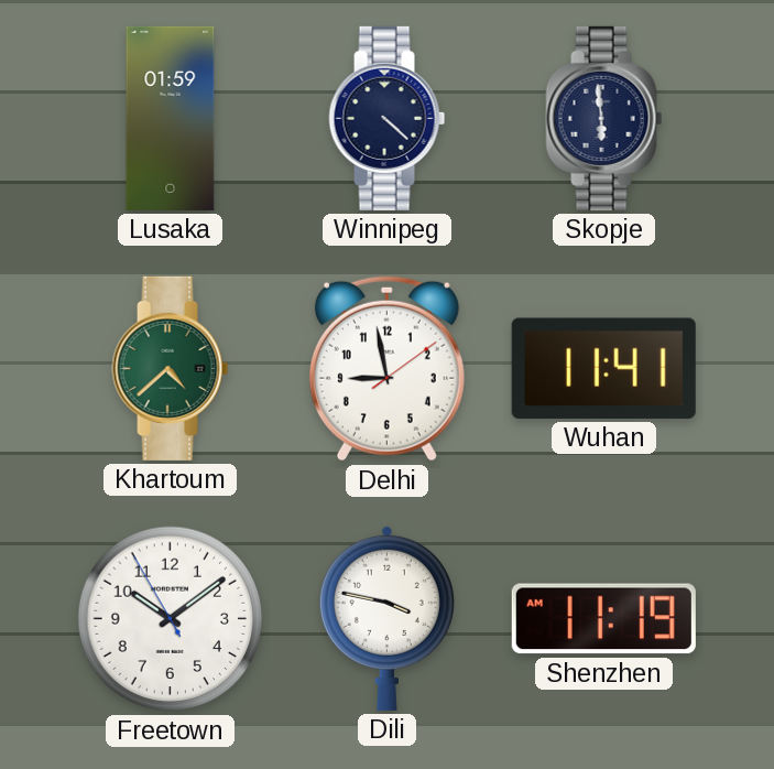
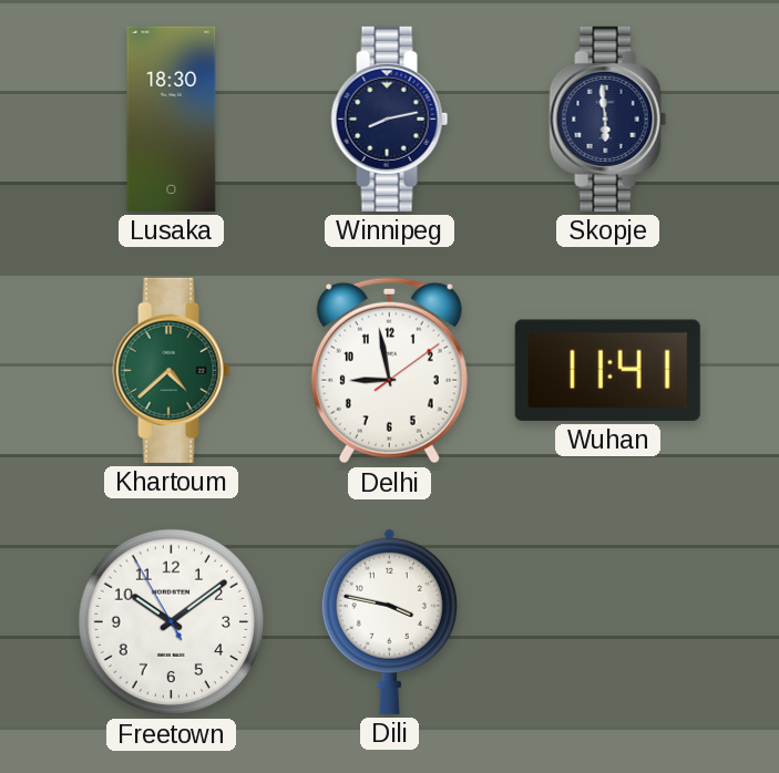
Lusaka: 01:59 -> 18:30 (172, 118)
Winnipeg: 4:22 -> 8:13 (390, 118)
Shenzhen: 11:19 -> none (603, 619)
